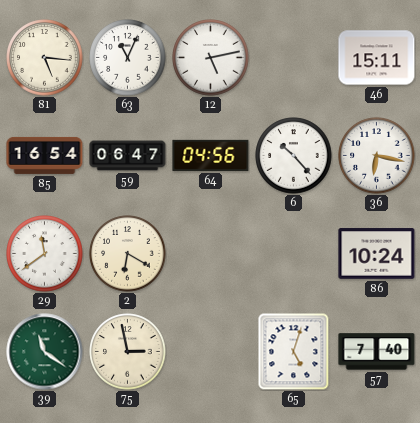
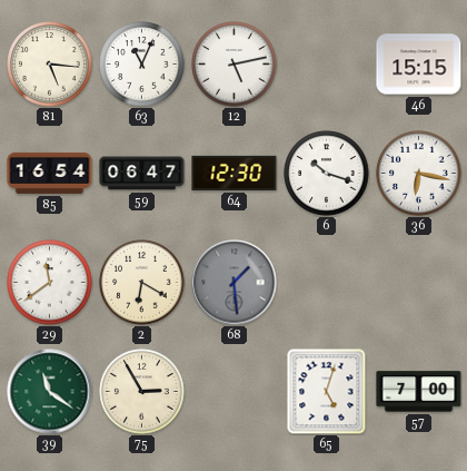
46: 15:11 -> 15:15 (419, 65)
64: 04:56 -> 12:30 (235, 173)
6: 10:23 -> 10:18 (327, 174)
68: none -> 1:29 (235, 283)
86: 10:24 -> none (377, 254)
75: 2:58 -> 2:55 (142, 392)
57: 7:40 -> 7:00 (419, 392)
